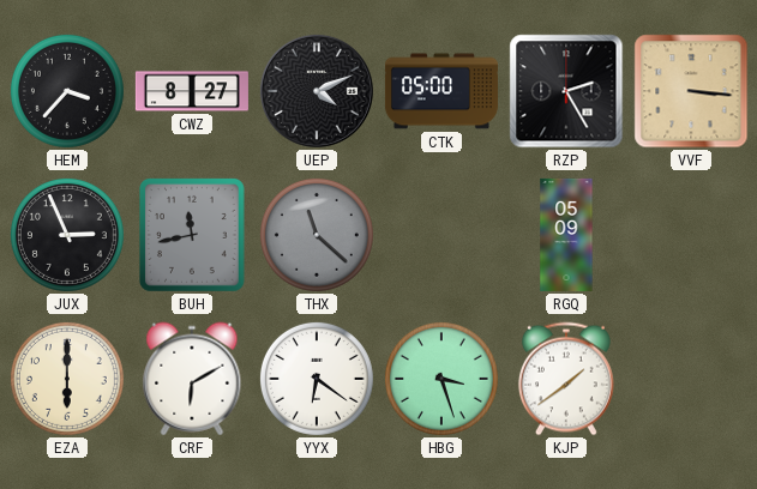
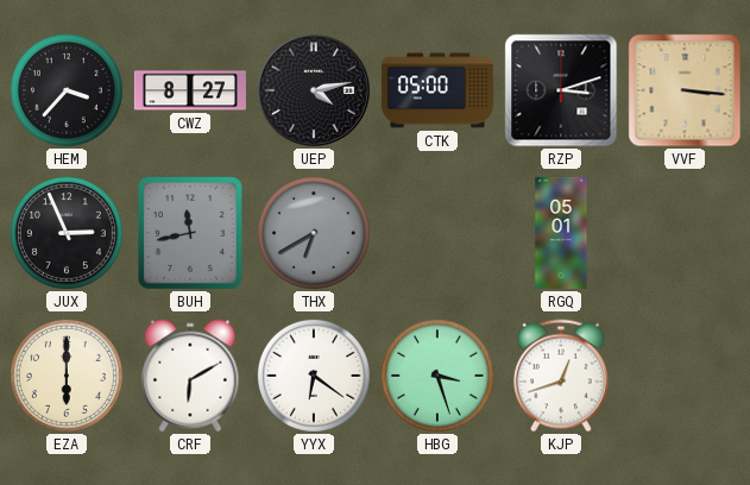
UEP: 4:11 -> 4:13 (314, 90)
RZP: 2:25 -> 3:12 (561, 90)
THX: 11:22 -> 6:40 (314, 233)
RGQ: 05:09 -> 05:01 (561, 233)
KJP: 1:39 -> 12:42 (561, 376)
